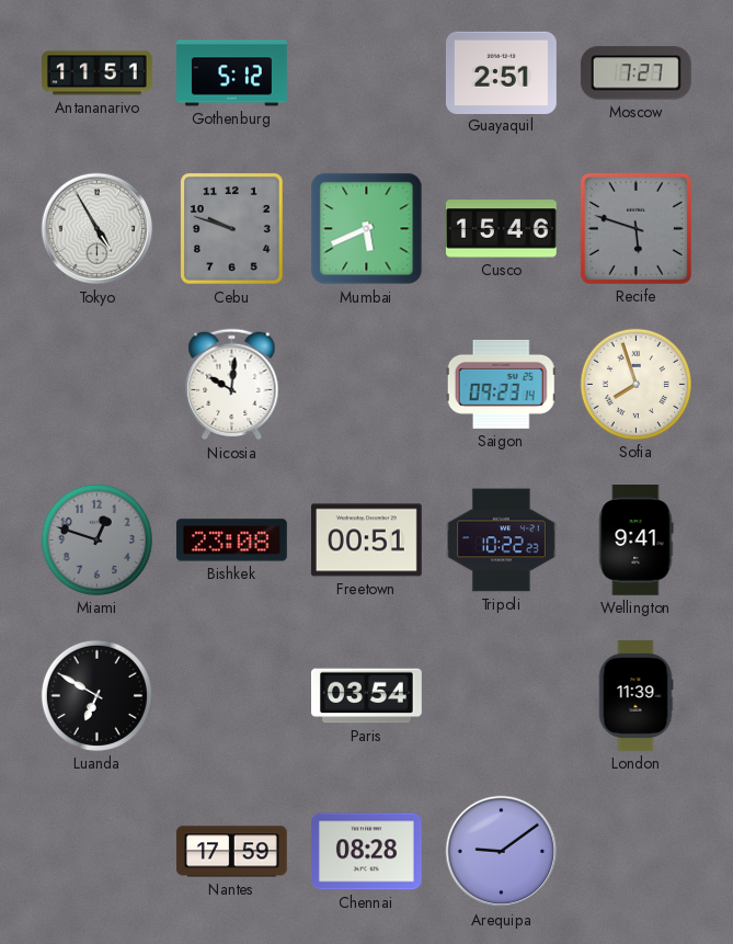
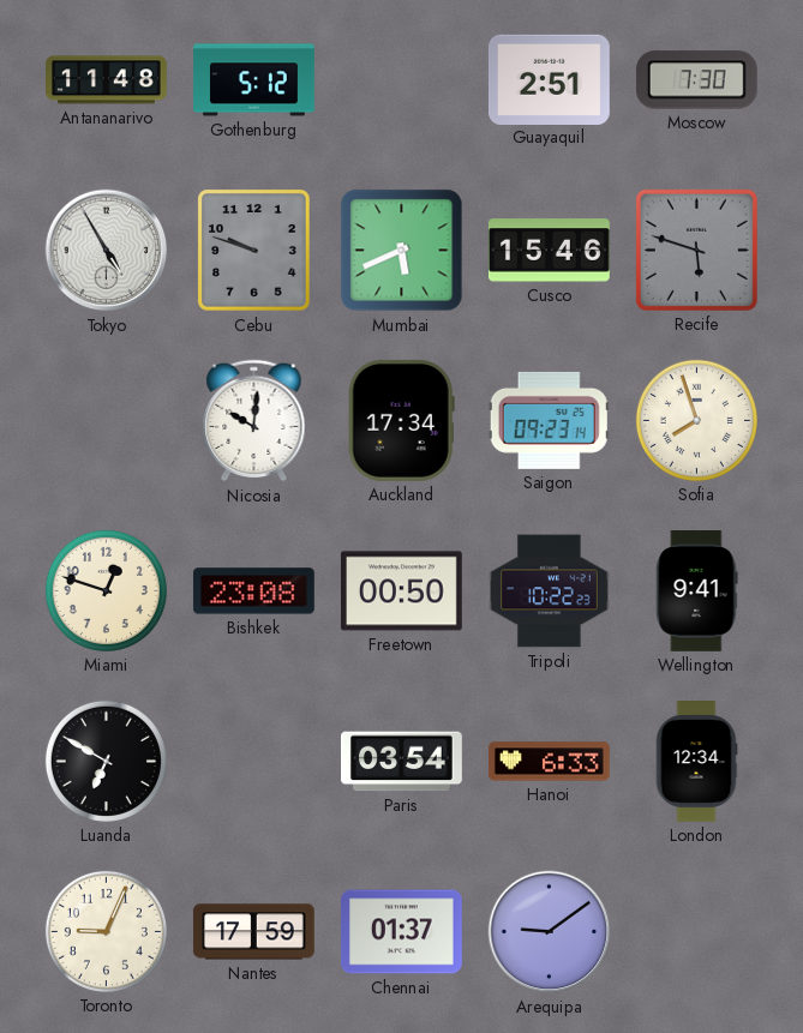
Antananarivo: 11:51 -> 11:48 (107, 80)
Moscow: 7:27 -> 7:30 (696, 80)
Auckland: none -> 17:34 (401, 420)
Miami dial: grey -> cream (106, 590)
Freetown: 00:51 -> 00:50 (401, 591)
Hanoi: none -> 6:33 (549, 762)
London: 11:39 -> 12:34 (696, 762)
Toronto: none -> 9:04 (106, 931)
Chennai: 08:28 -> 01:37 (401, 932)
